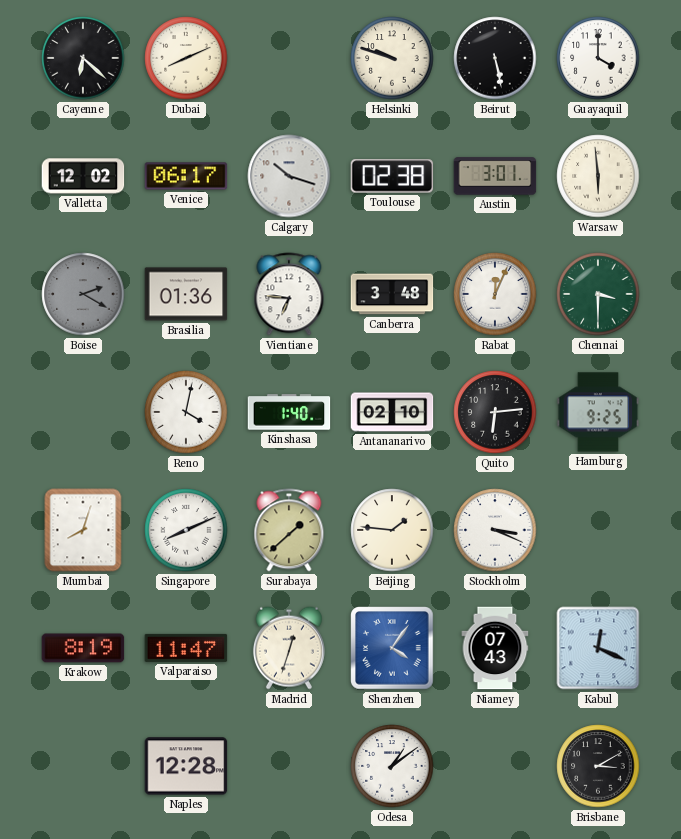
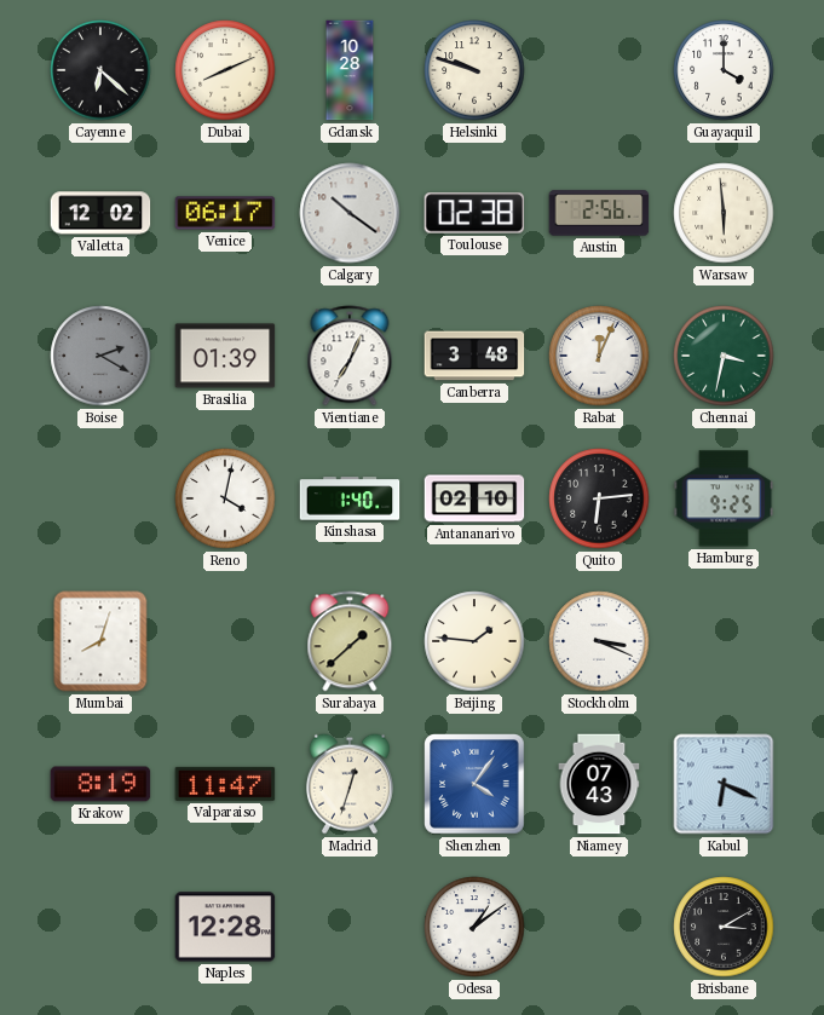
Gdansk: none -> 10:28 (350, 70)
Beirut: 5:28 -> none (495, 58)
Calgary: 10:18 -> 10:21 (350, 213)
Austin: 3:01 -> 2:56 (599, 213)
Brasilia: 01:36 -> 01:39 (225, 356)
Vientiane: 6:46 -> 7:04 (350, 356)
Chennai: 3:30 -> 3:32 (724, 356)
Singapore: 8:11 -> none (186, 530)
Kabul: 12:19 -> 6:19 (724, 784)
